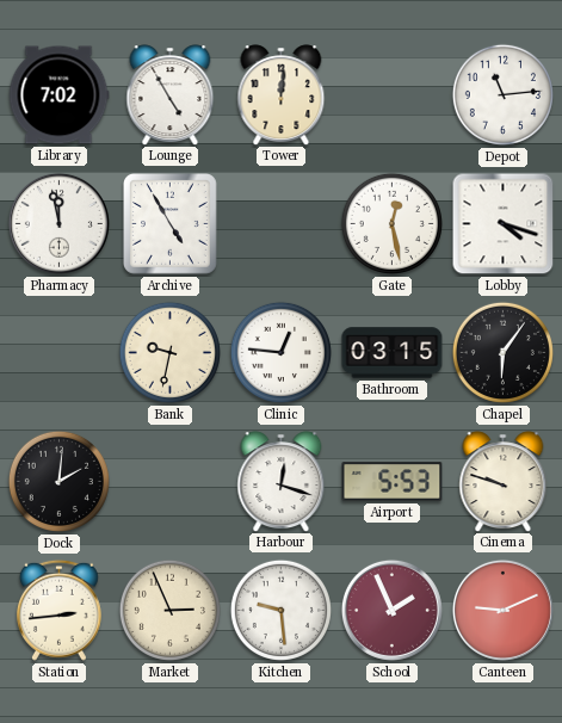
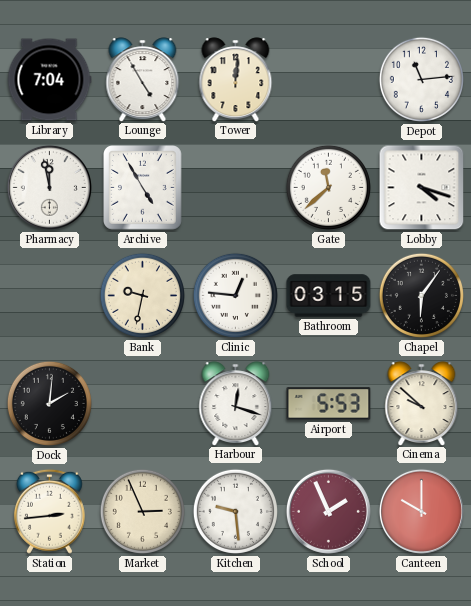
Library: 7:02 -> 7:04 (49, 80)
Gate: 12:28 -> 11:38 (328, 187)
Cinema: 9:48 -> 9:52 (422, 403)
Canteen: 9:11 -> 10:00 (421, 511)
